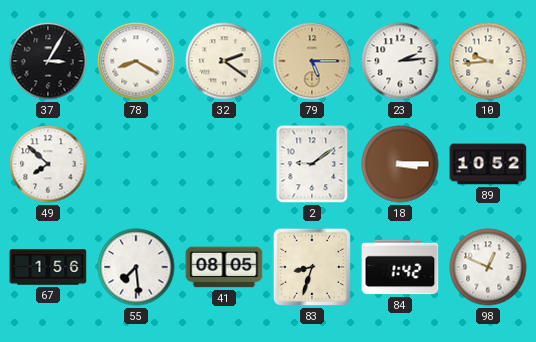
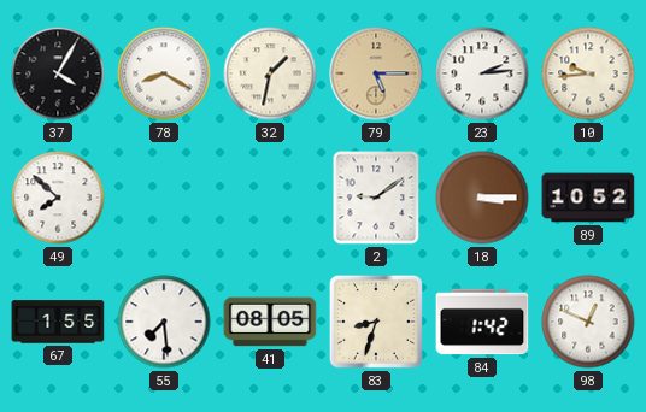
37: 3:05 -> 4:05 (58, 73)
32: 2:21 -> 1:32 (270, 73)
67: 1:56 -> 1:55 (58, 322)
